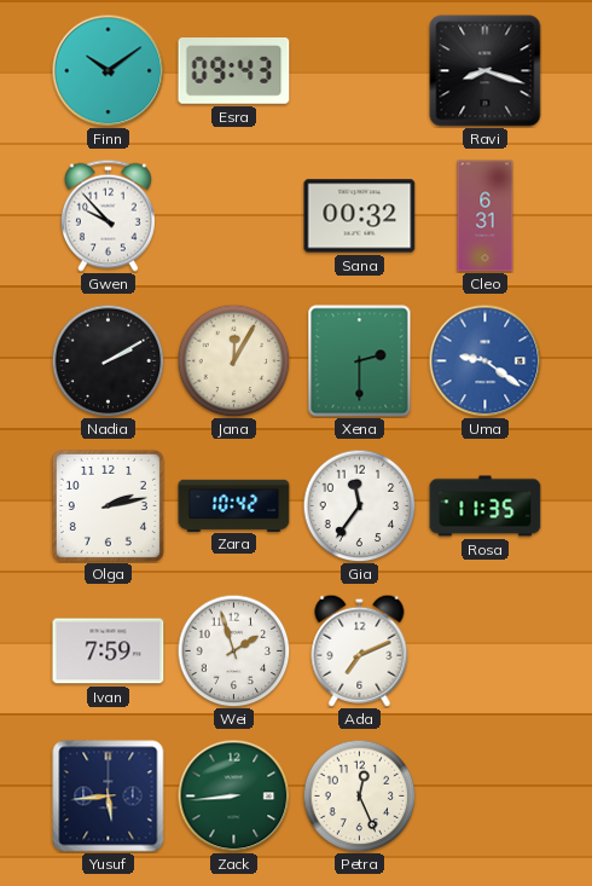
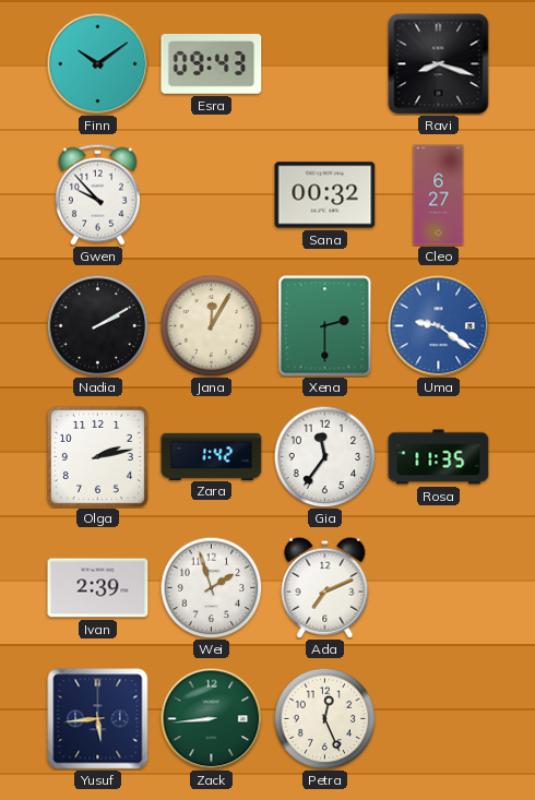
Cleo: 6:31 -> 6:27 (439, 195)
Zara: 10:42 -> 1:42 (212, 456)
Ivan: 7:59 -> 2:39 (98, 588)
